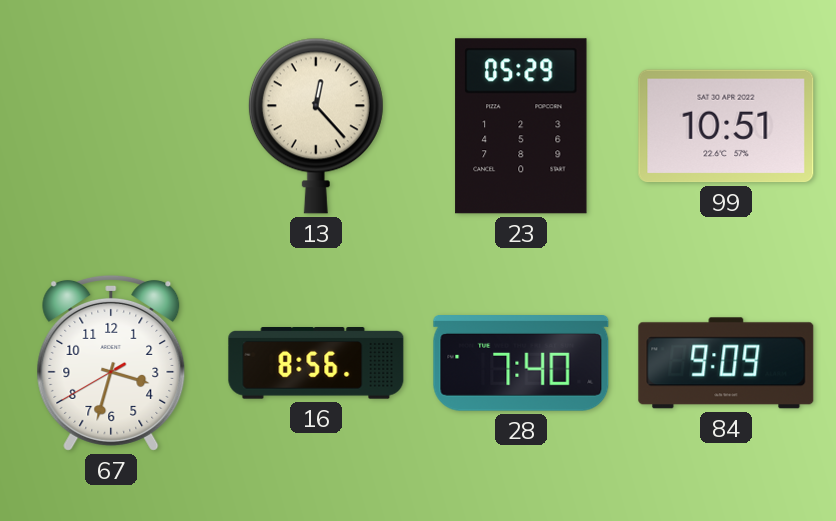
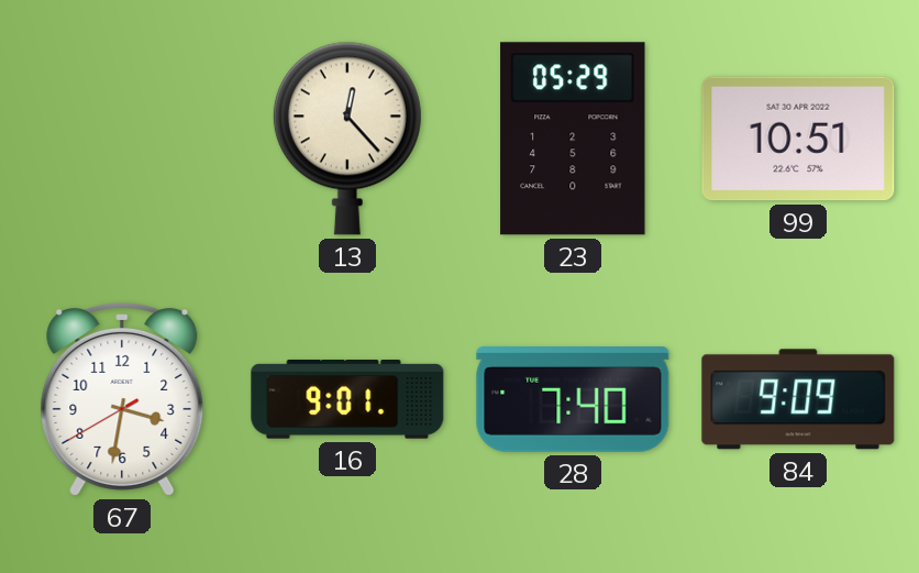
67: 3:32 -> 3:31 (122, 399)
16: 8:56 -> 9:01 (347, 400)
